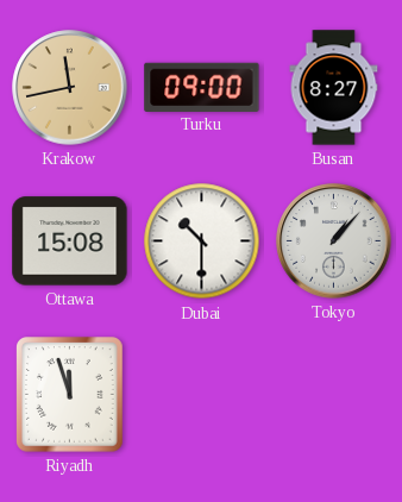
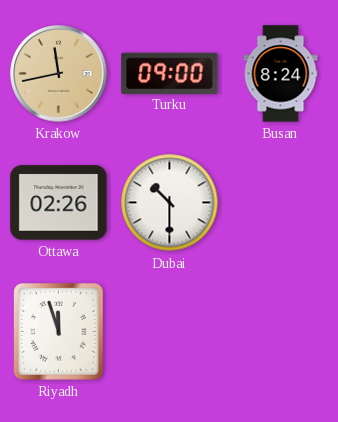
Busan: 8:27 -> 8:24 (281, 74)
Ottawa: 15:08 -> 02:26 (59, 203)
Tokyo: 1:07 -> none (334, 241)
